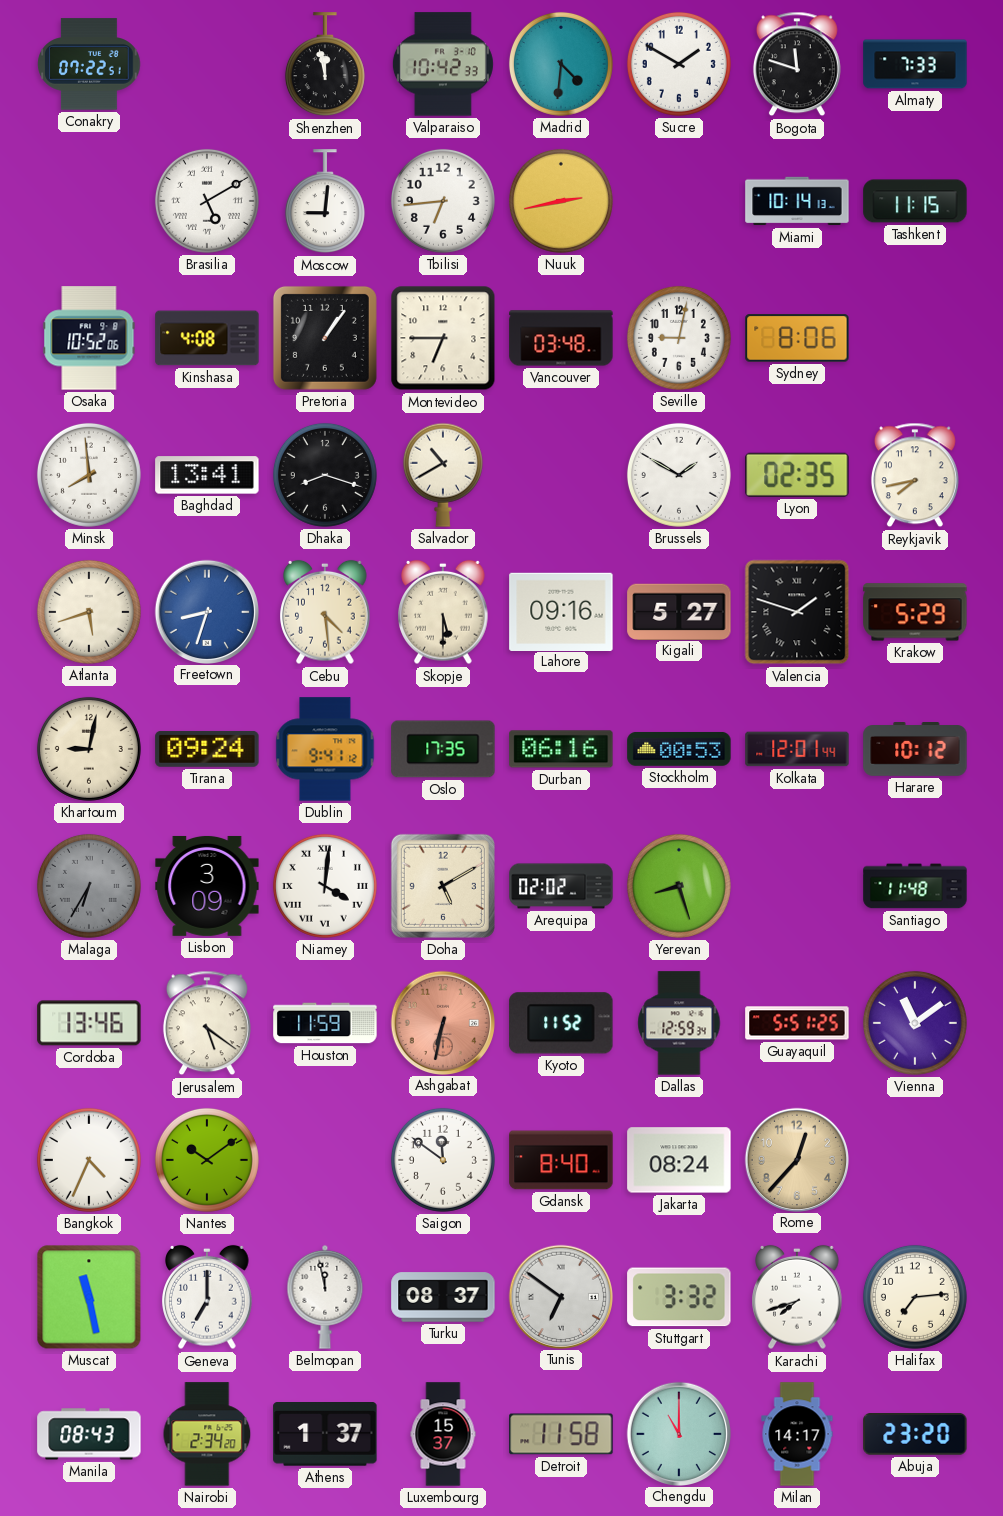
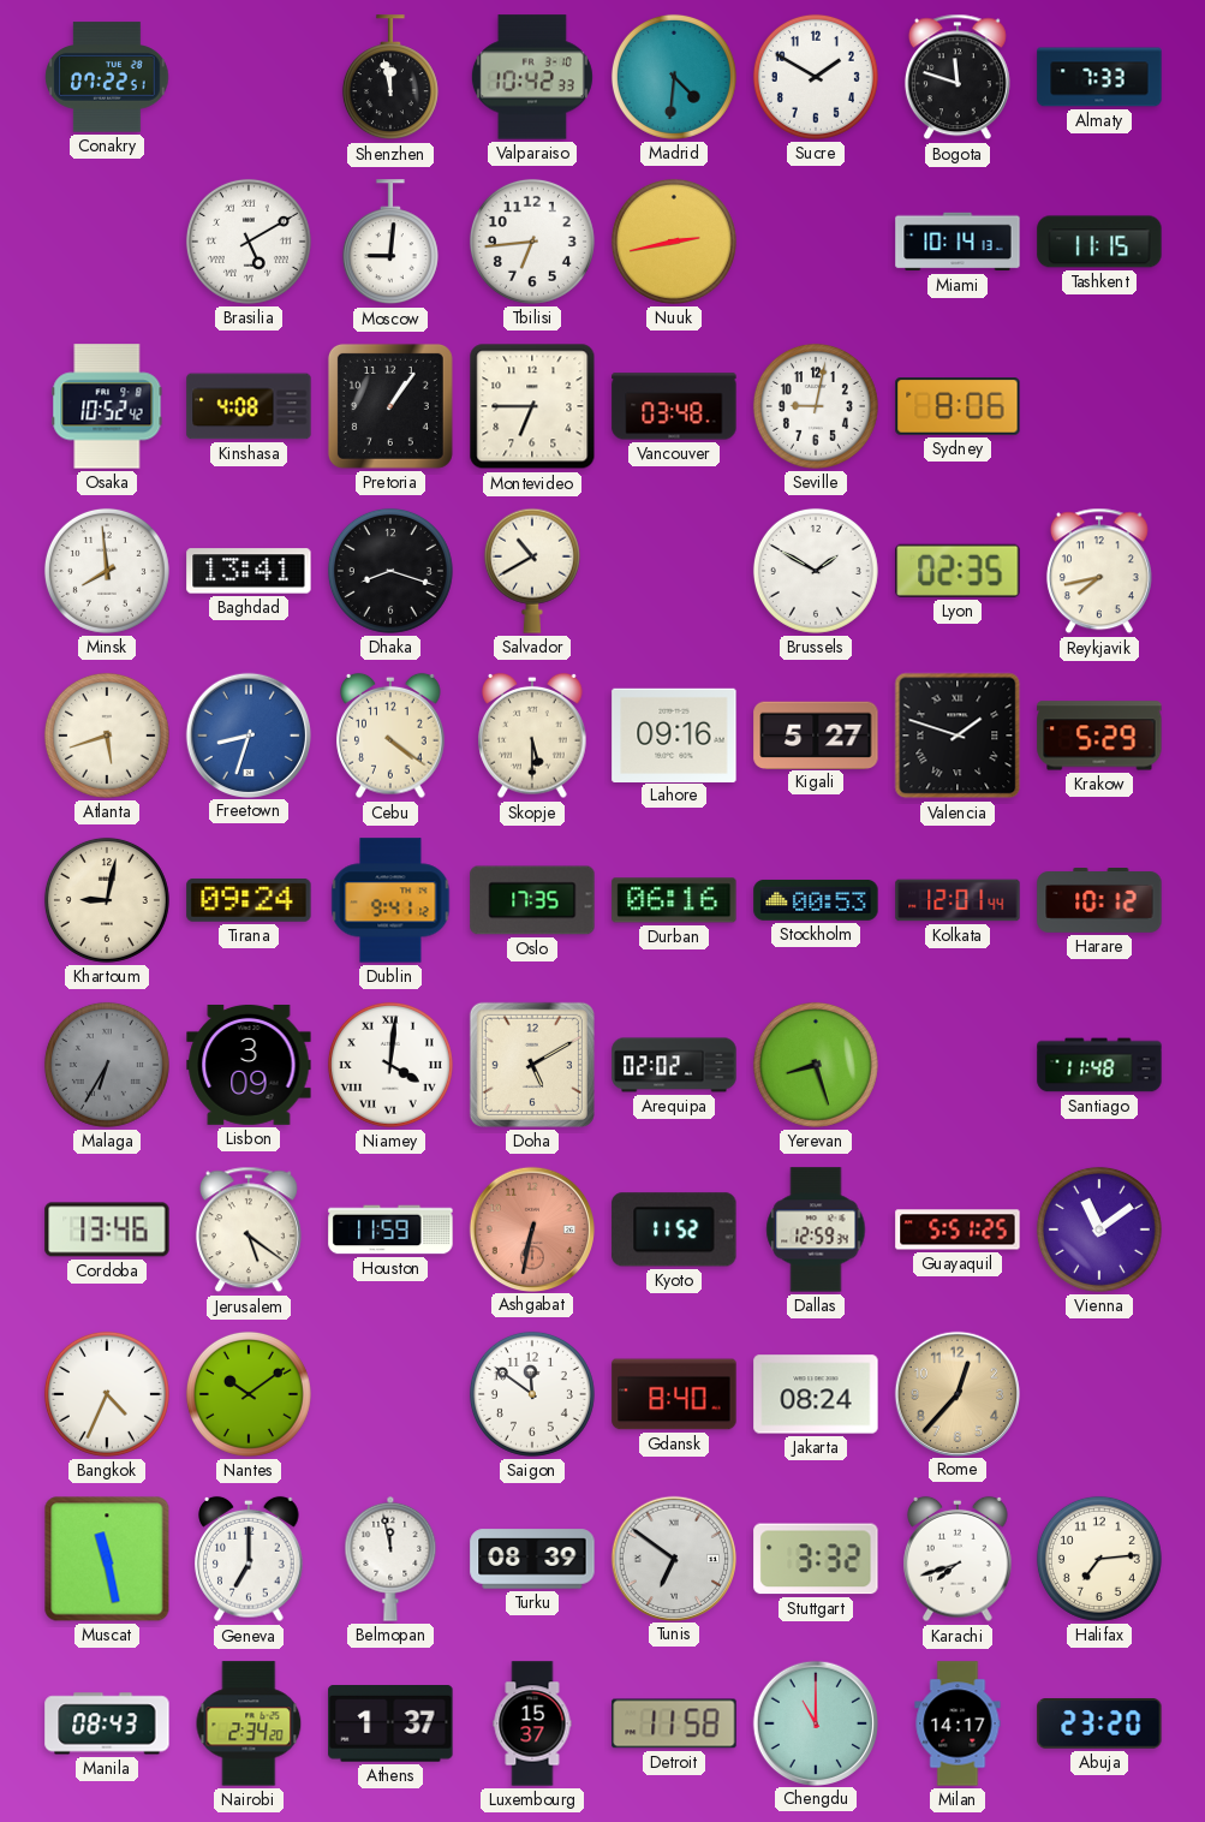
Osaka: 10:52:06 -> 10:52:42 (107, 406)
Cebu: 4:29 -> 4:21 (390, 736)
Turku: 08:37 -> 08:39 (532, 1559)
